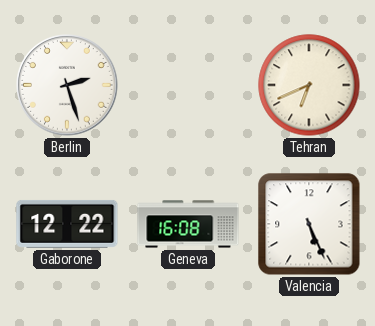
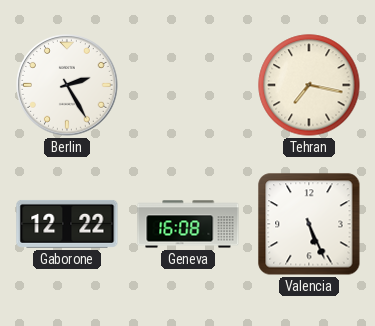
Berlin: 2:27 -> 2:25 (67, 85)
Tehran: 6:41 -> 7:17 (309, 85)
